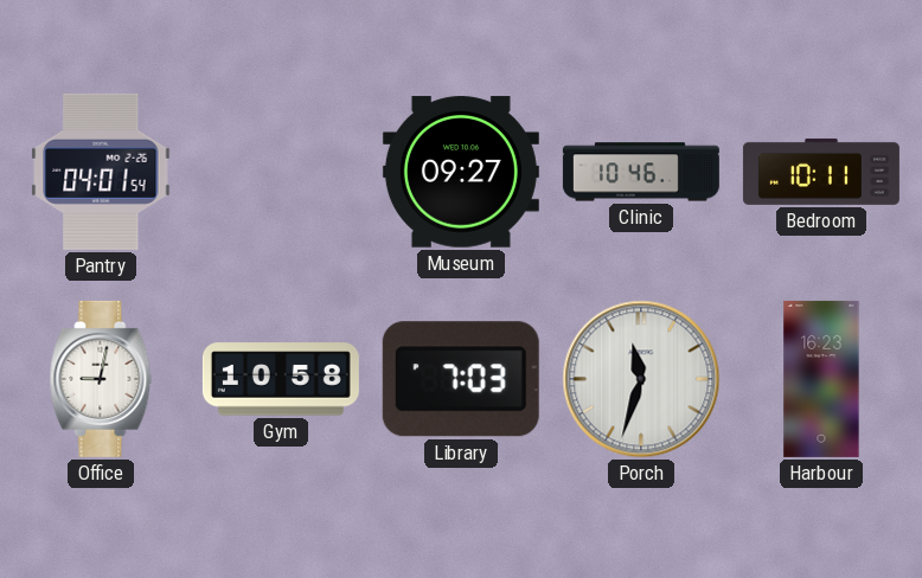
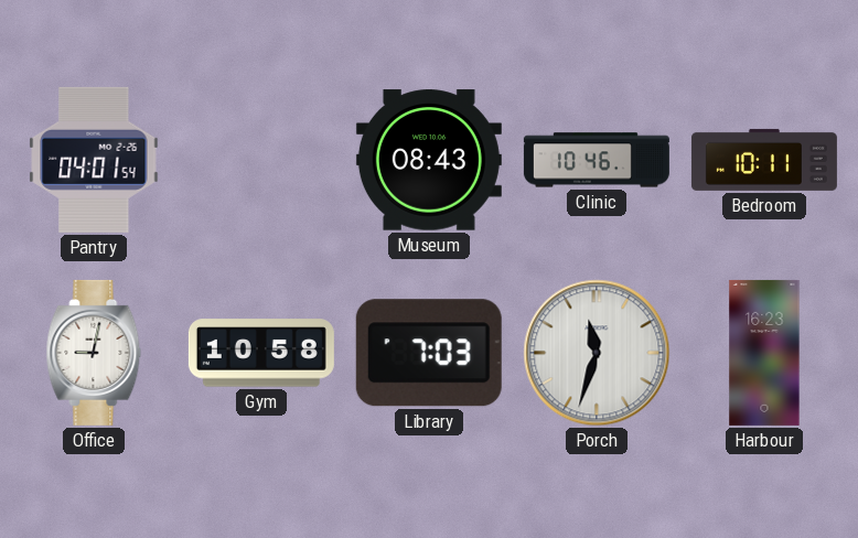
Museum: 09:27 -> 08:43 (429, 160)
